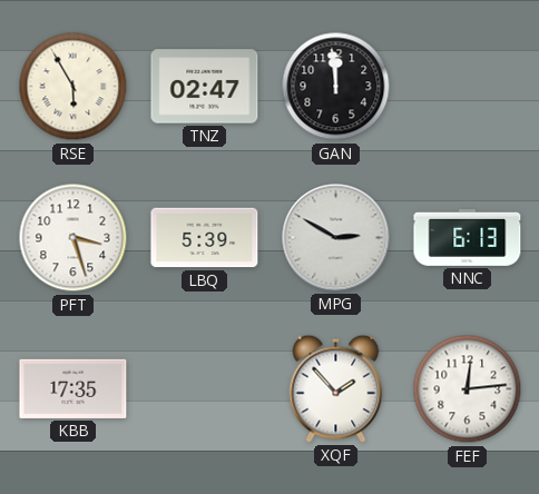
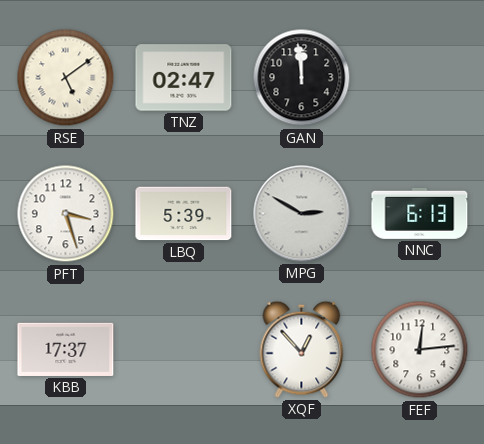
RSE: 5:55 -> 5:09 (66, 78)
KBB: 17:35 -> 17:37 (66, 349)
XQF: 1:53 -> 12:53 (302, 349)
